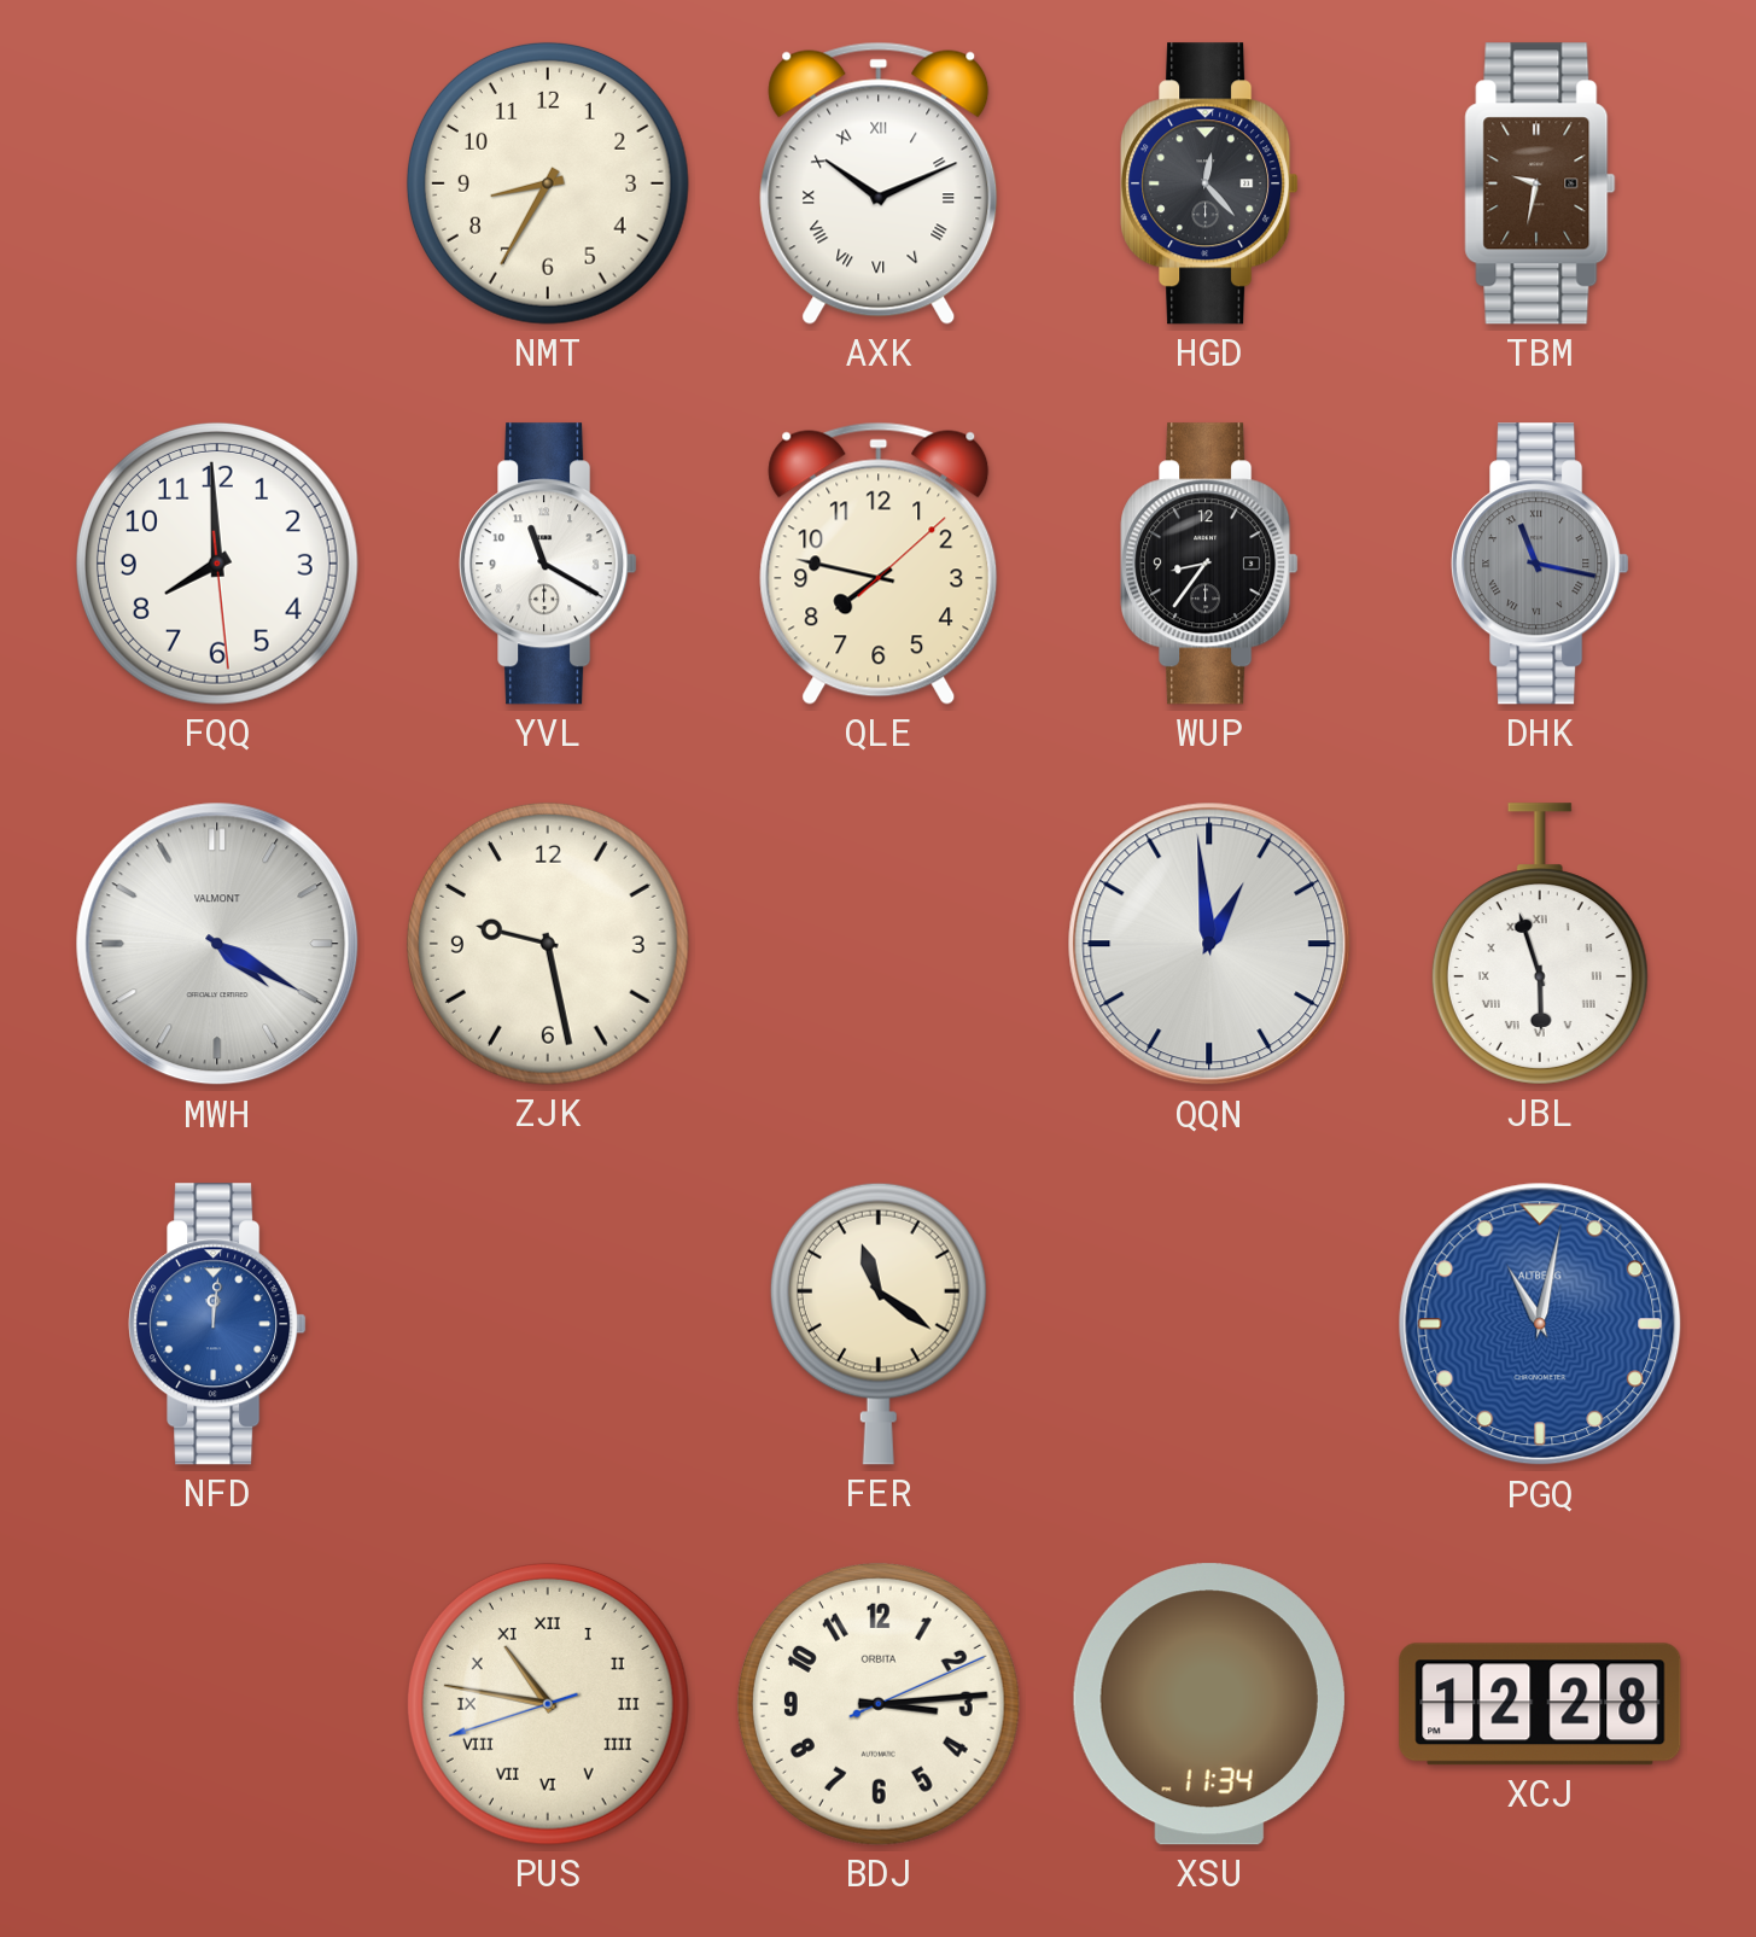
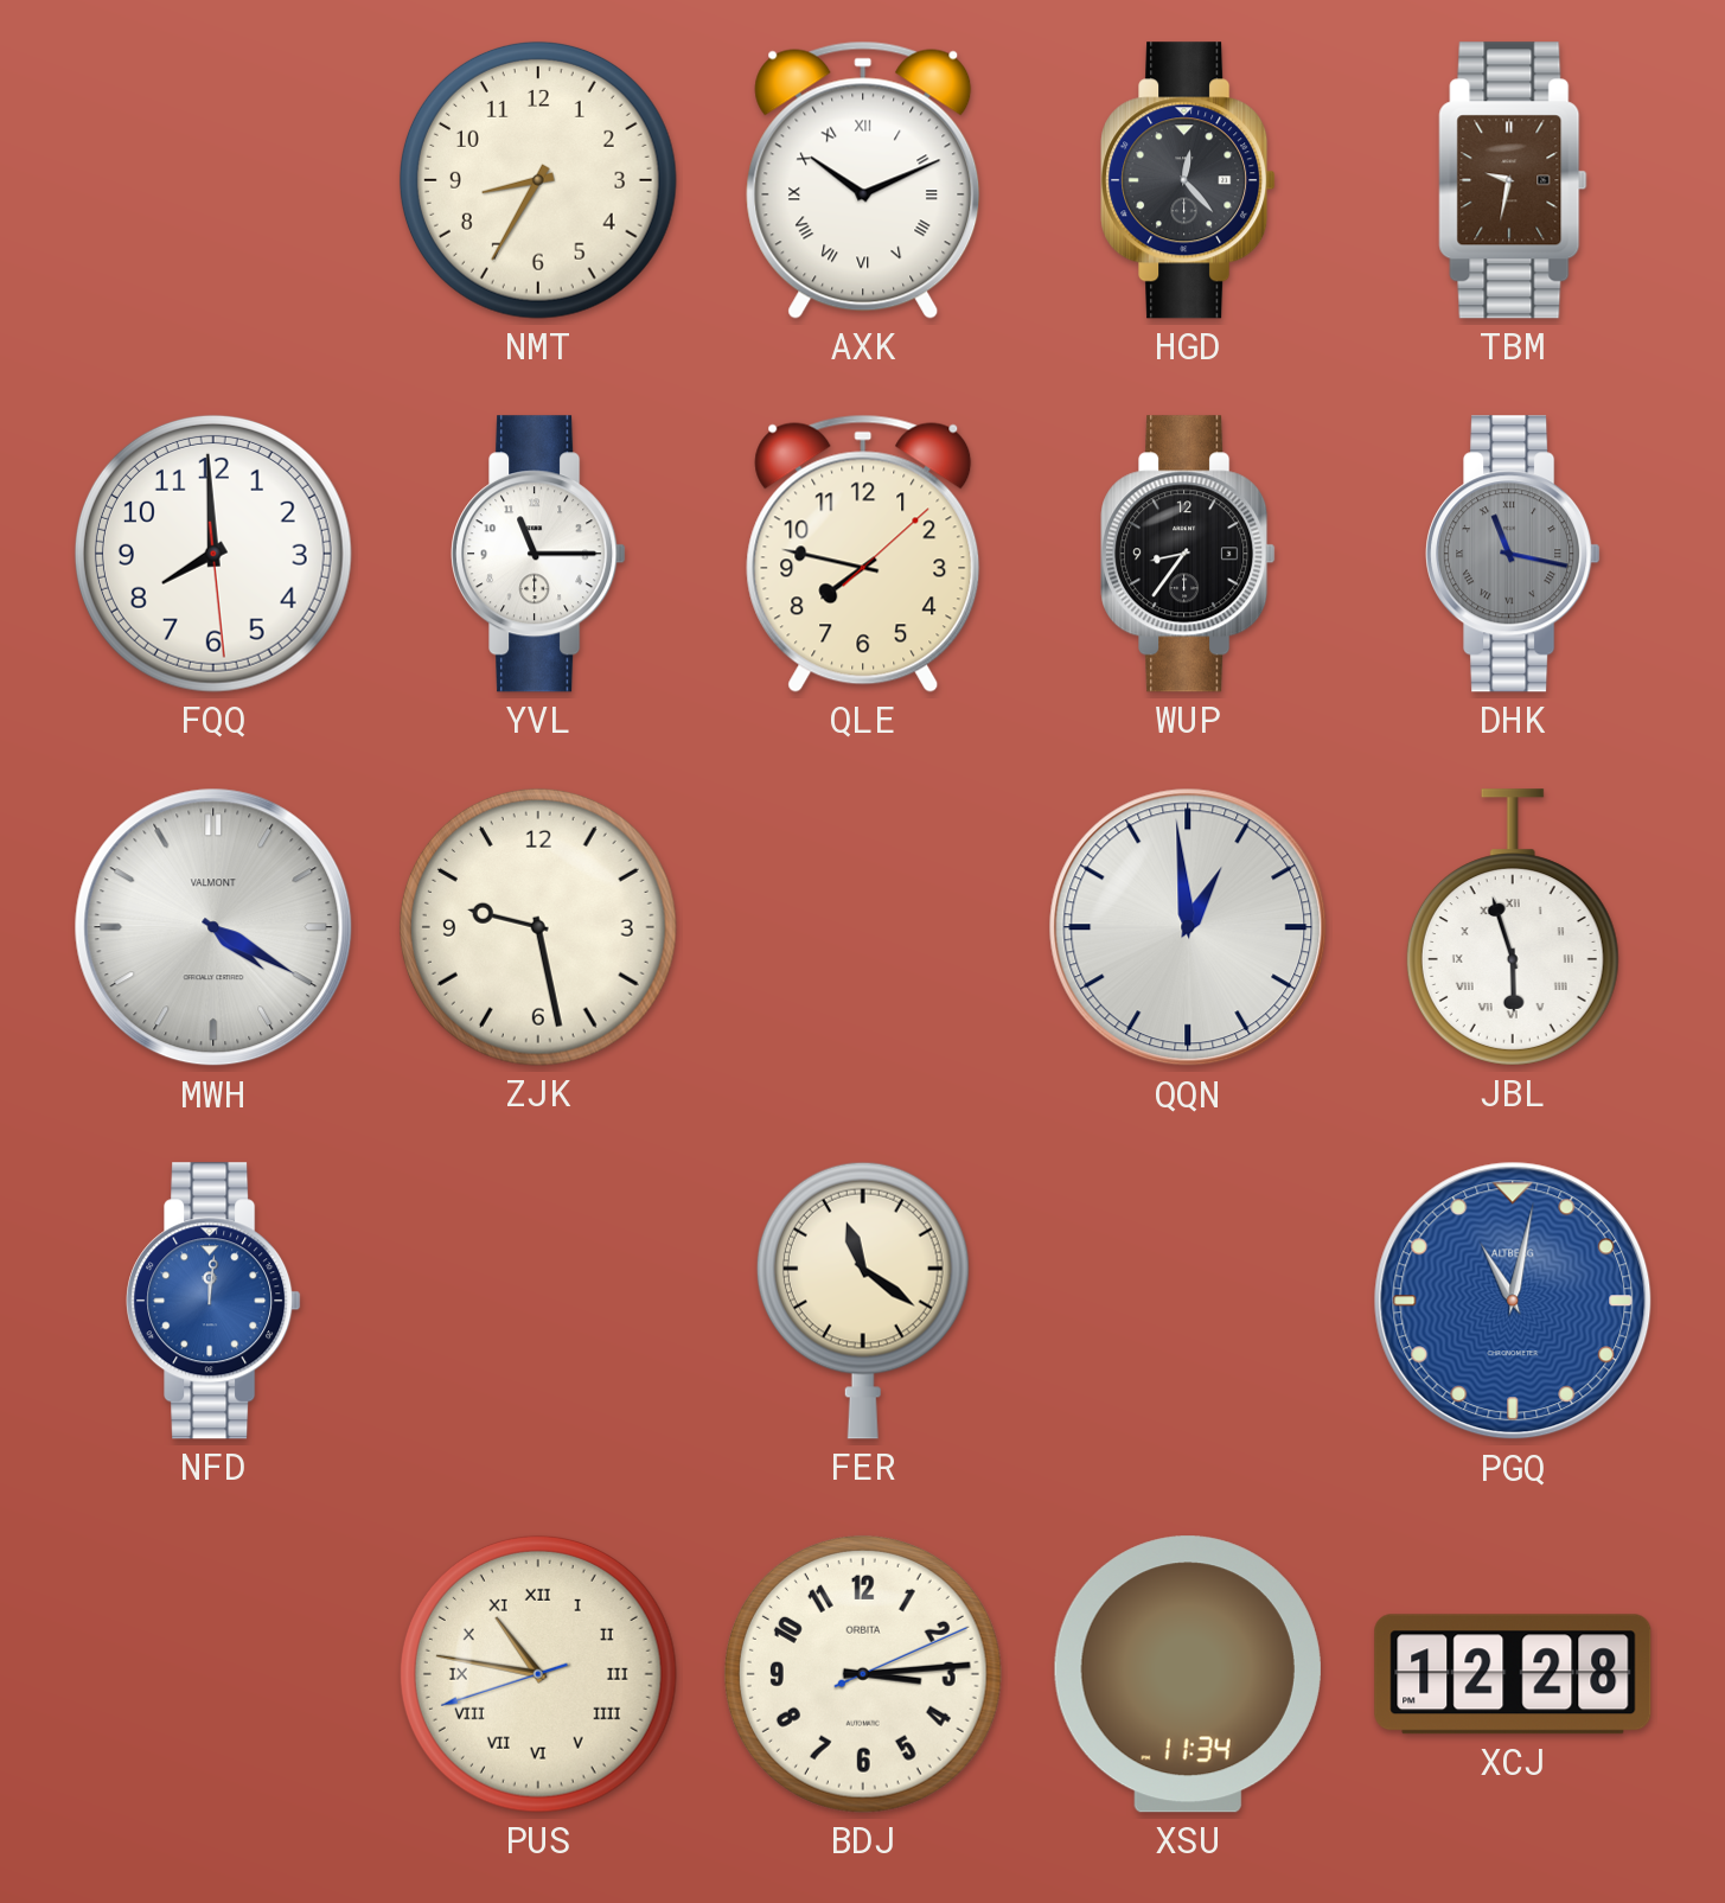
YVL: 11:20 -> 11:15 (538, 554)
